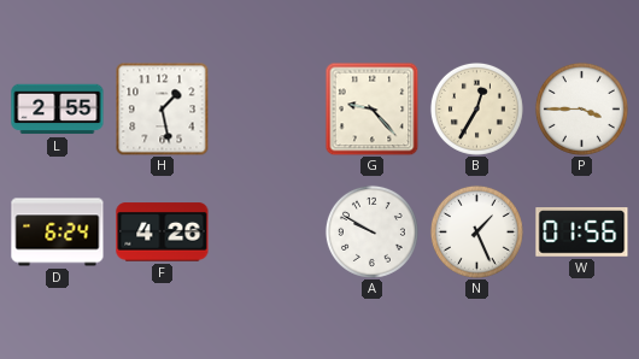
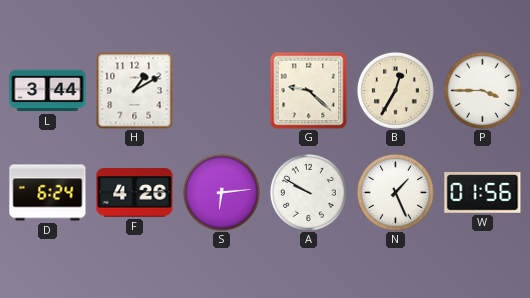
L: 2:55 -> 3:44 (48, 91)
H: 1:28 -> 1:10 (134, 91)
G: 9:23 -> 9:22 (308, 90)
S: none -> 6:14 (221, 192)
